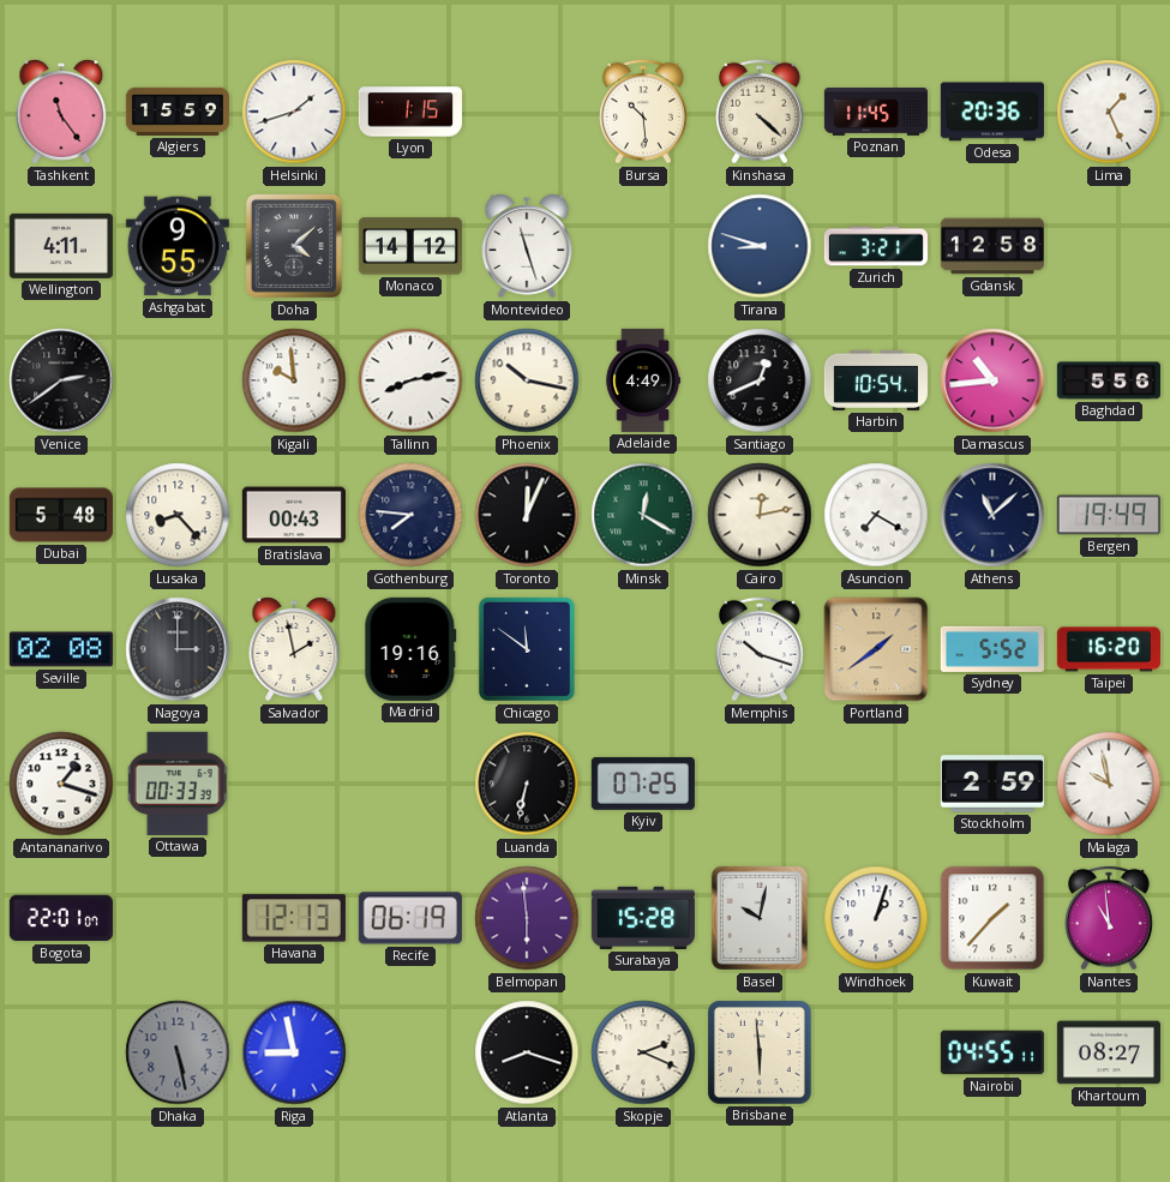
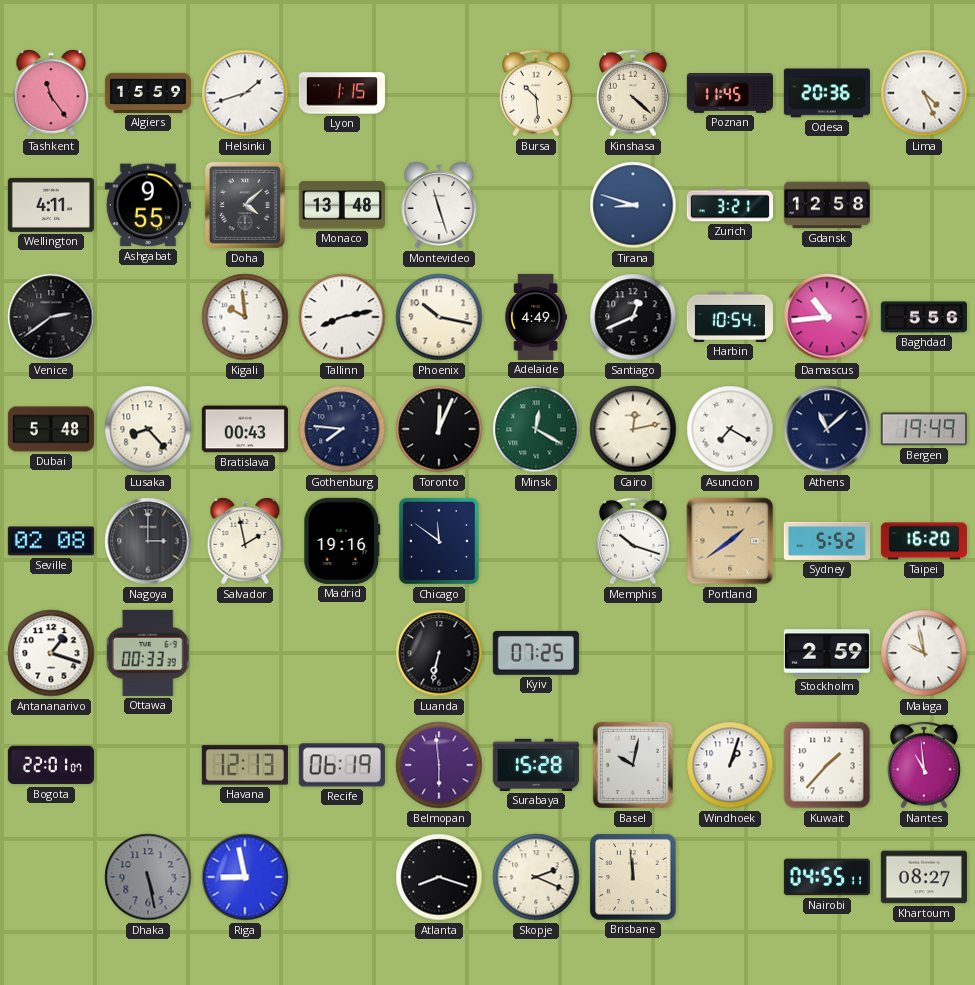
Lima: 1:26 -> 4:26 (924, 93)
Monaco: 14:12 -> 13:48 (342, 205)
Brisbane: 5:59 -> 11:59 (633, 877)
